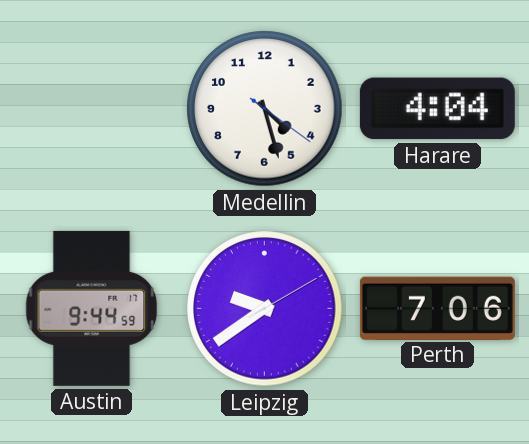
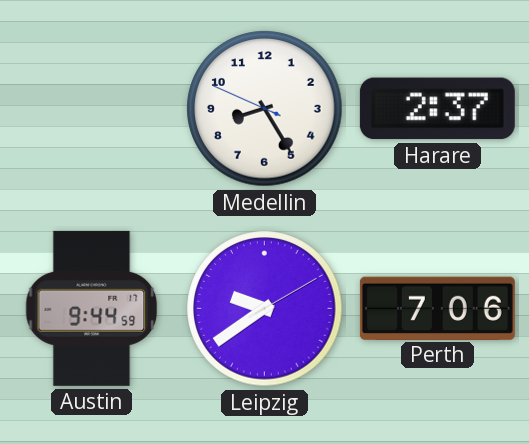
Medellin: 4:27 -> 8:24 (265, 109)
Harare: 4:04 -> 2:37 (437, 109)
